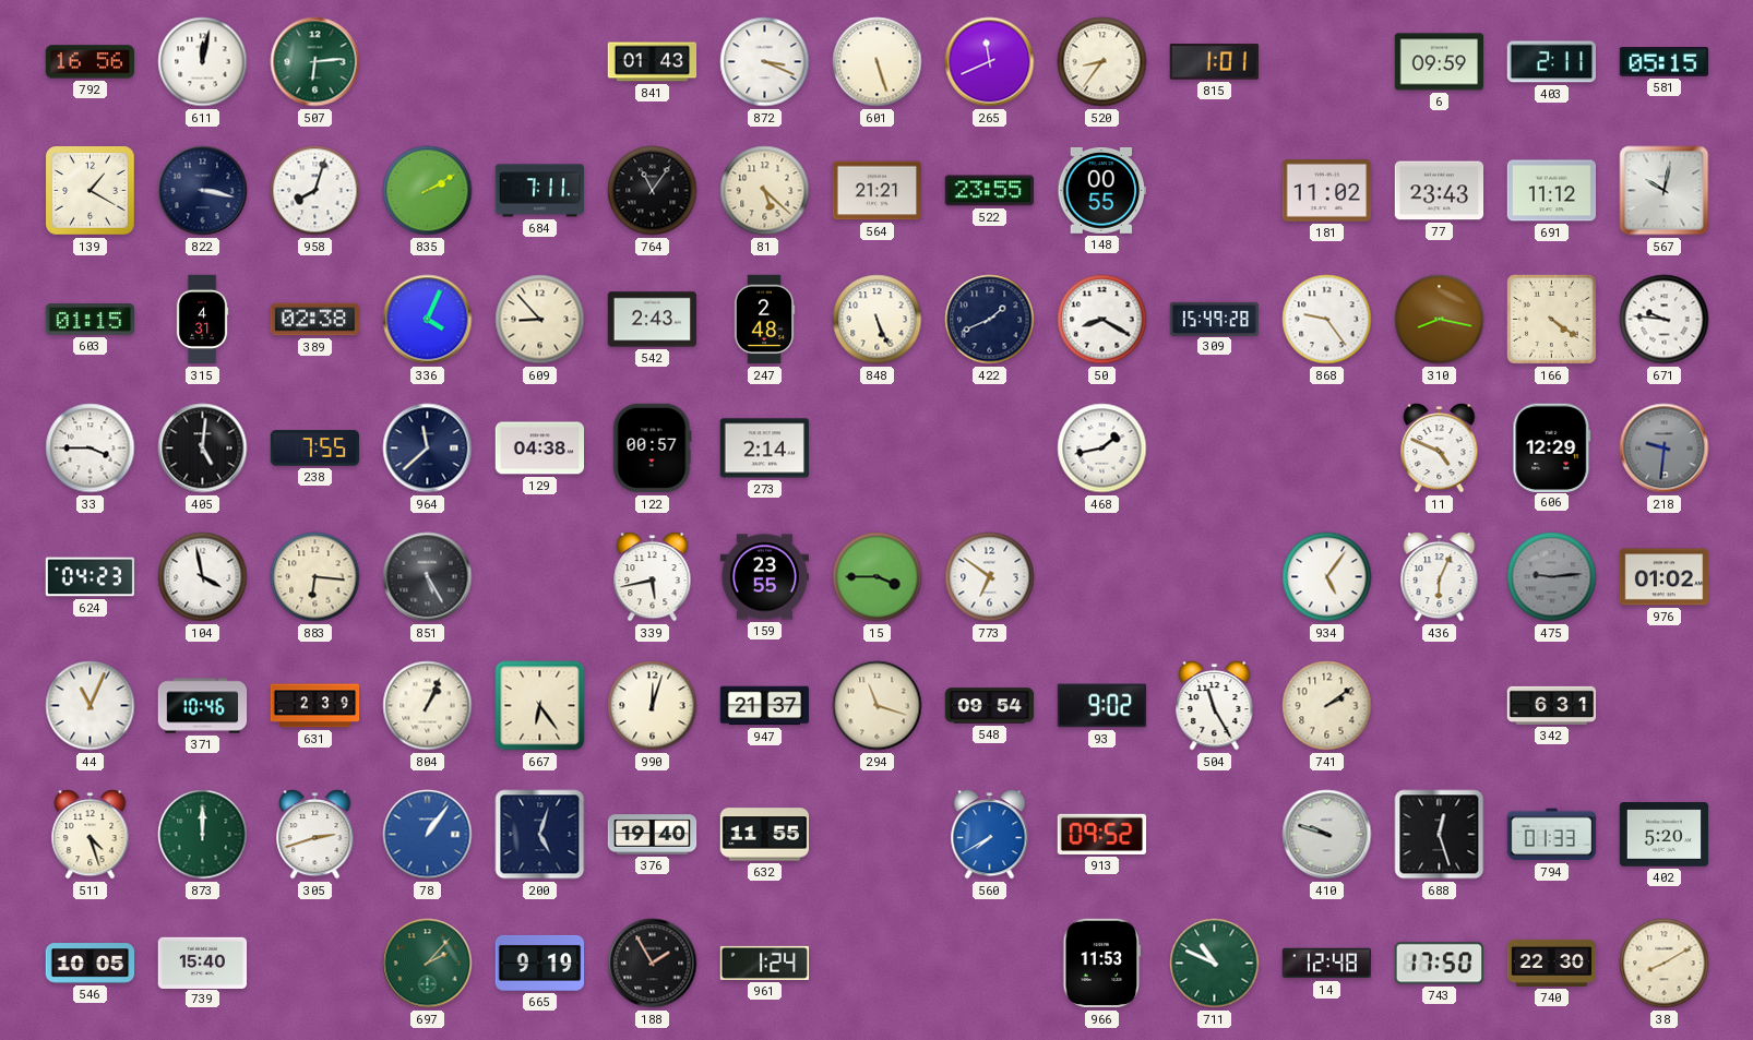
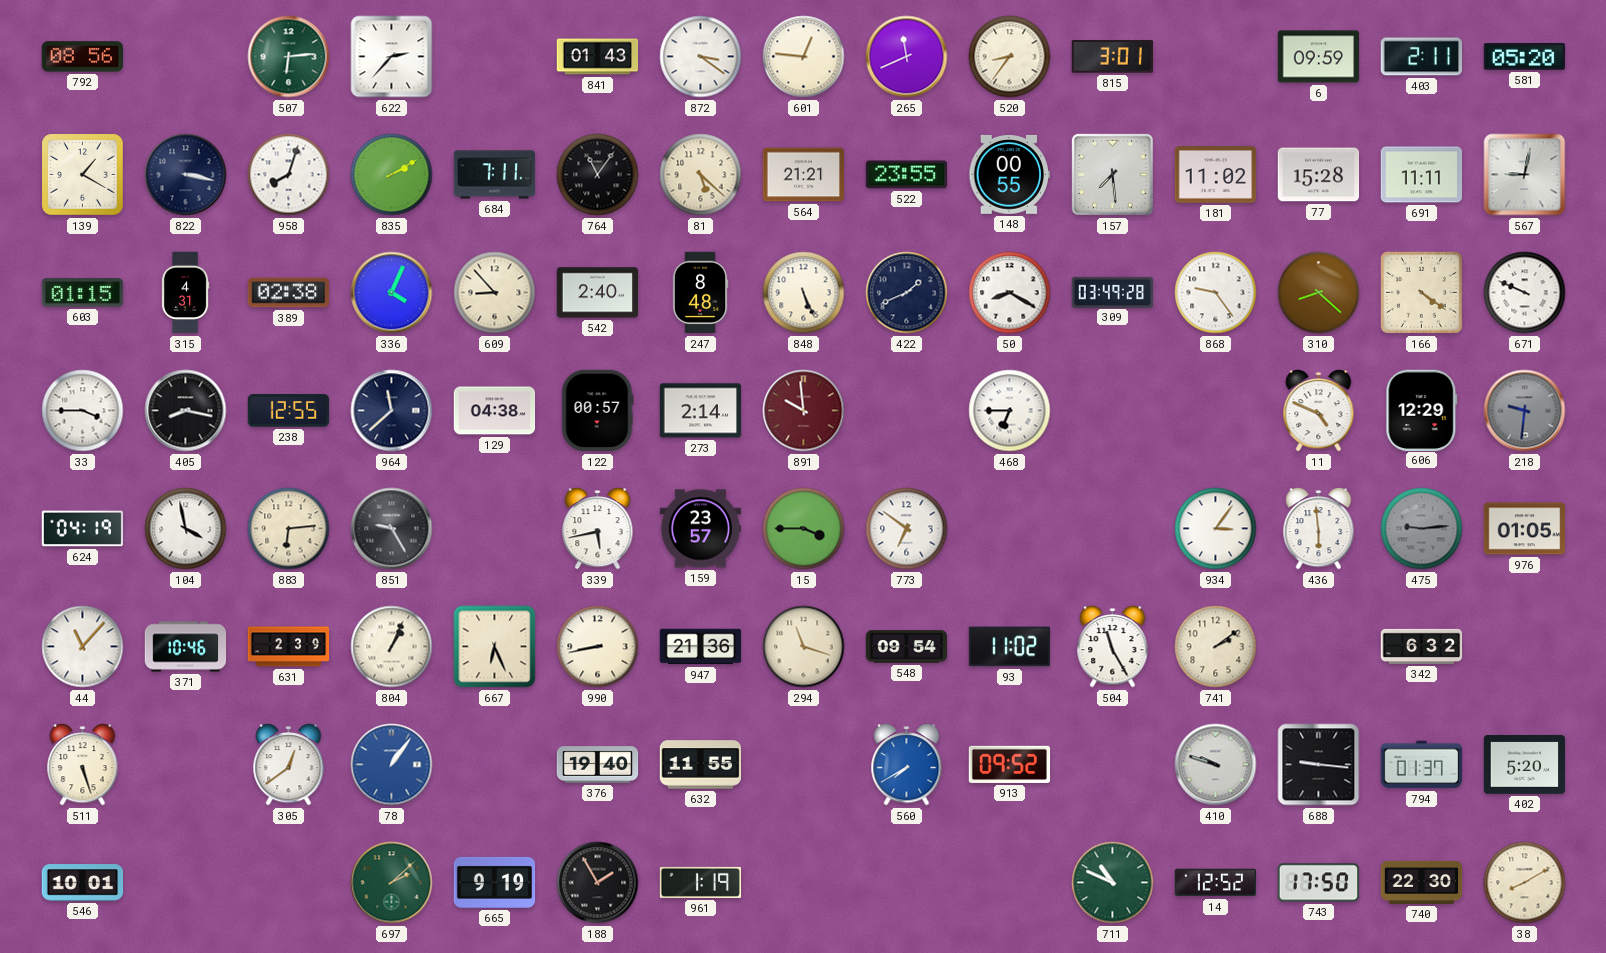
792: 16:56 -> 08:56 (82, 57)
611: 12:02 -> none (203, 62)
622: none -> 2:37 (392, 57)
872: 3:19 -> 3:21 (701, 57)
601: 5:27 -> 12:46 (804, 57)
815: 1:01 -> 3:01 (1112, 57)
581: 05:15 -> 05:20 (1525, 57)
157: none -> 7:29 (1112, 174)
77: 23:43 -> 15:28 (1319, 175)
691: 11:12 -> 11:11 (1422, 175)
567: 10:02 -> 9:02 (1525, 175)
542: 2:43 -> 2:40 (598, 293)
247: 2:48 -> 8:48 (700, 293)
309: 15:49 -> 03:49 (1113, 292)
310: 8:17 -> 8:22 (1319, 293)
671: 9:46 -> 9:49 (1525, 293)
405: 5:01 -> 8:17 (186, 411)
238: 7:55 -> 12:55 (289, 411)
891: none -> 9:59 (804, 411)
468: 1:43 -> 6:45 (1010, 411)
624: 04:23 -> 04:19 (83, 529)
883: 6:16 -> 6:14 (289, 529)
851: 5:25 -> 9:25 (392, 529)
159: 23:55 -> 23:57 (701, 529)
934: 5:06 -> 3:06 (1216, 529)
436: 6:04 -> 5:59 (1319, 529)
976: 01:02 -> 01:05 (1525, 529)
44: 11:04 -> 11:07 (83, 647)
667: 6:24 -> 6:26 (495, 647)
990: 12:03 -> 8:43 (598, 647)
947: 21:37 -> 21:36 (701, 647)
93: 9:02 -> 11:02 (1010, 647)
342: 6:31 -> 6:32 (1422, 646)
511: 4:27 -> 5:27 (83, 765)
873: 12:00 -> none (203, 835)
305: 2:42 -> 12:39 (289, 765)
200: 5:03 -> none (540, 835)
688: 12:27 -> 9:16 (1319, 765)
794: 01:33 -> 01:37 (1422, 765)
546: 10:05 -> 10:01 (83, 883)
739: 15:40 -> none (203, 963)
697: 2:07 -> 2:08 (392, 883)
961: 1:24 -> 1:19 (701, 882)
966: 11:53 -> none (1102, 964)
14: 12:48 -> 12:52 (1216, 883)
